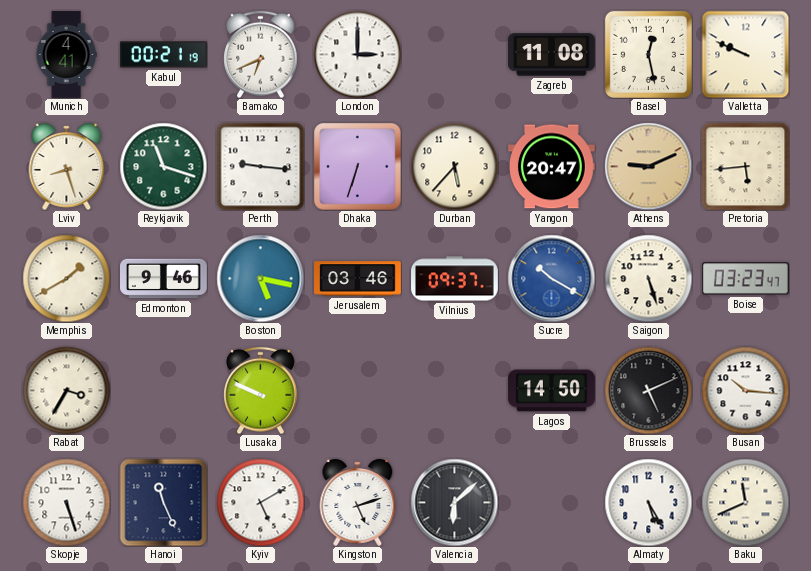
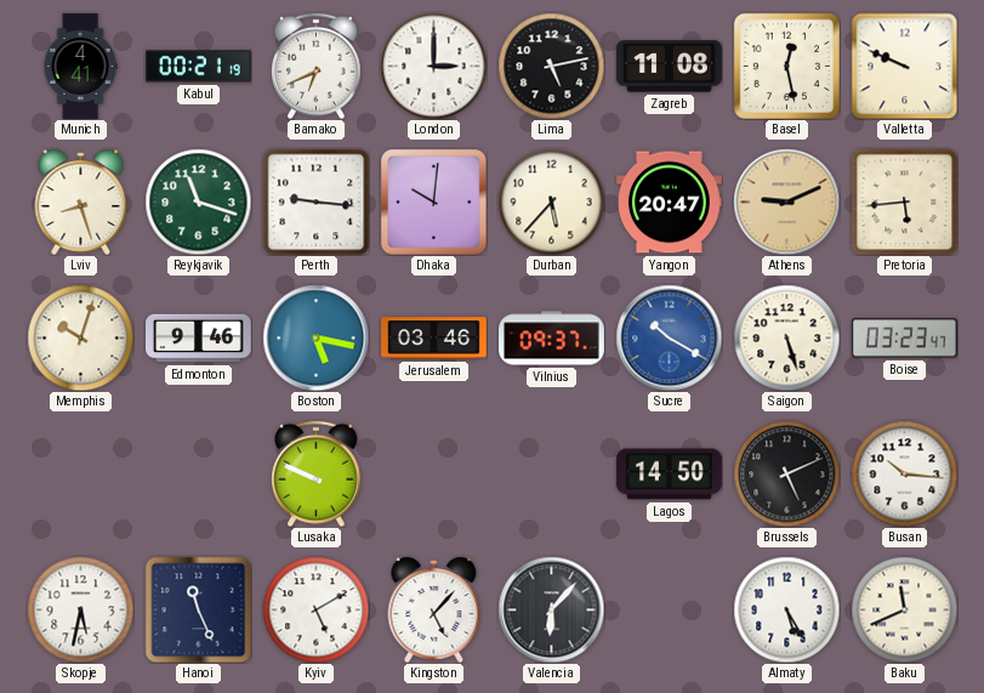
Lima: none -> 5:13 (551, 66)
Dhaka: 6:33 -> 10:01 (433, 201)
Memphis: 1:40 -> 10:03 (80, 337)
Rabat: 3:35 -> none (66, 390)
Skopje: 5:27 -> 5:32 (80, 609)
Kingston: 5:12 -> 5:07 (434, 609)
Valencia: 6:08 -> 6:07 (551, 609)
